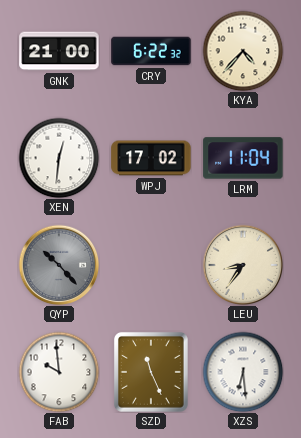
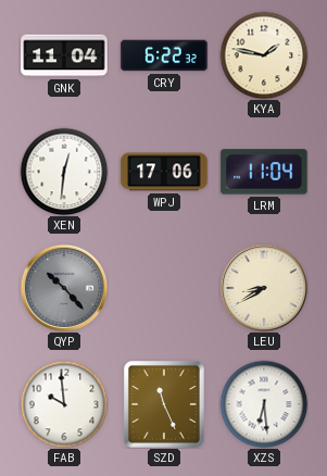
GNK: 21:00 -> 11:04 (64, 55)
KYA: 4:37 -> 1:47 (264, 55)
WPJ: 17:02 -> 17:06 (164, 172)
LEU: 8:36 -> 8:40 (264, 288)
